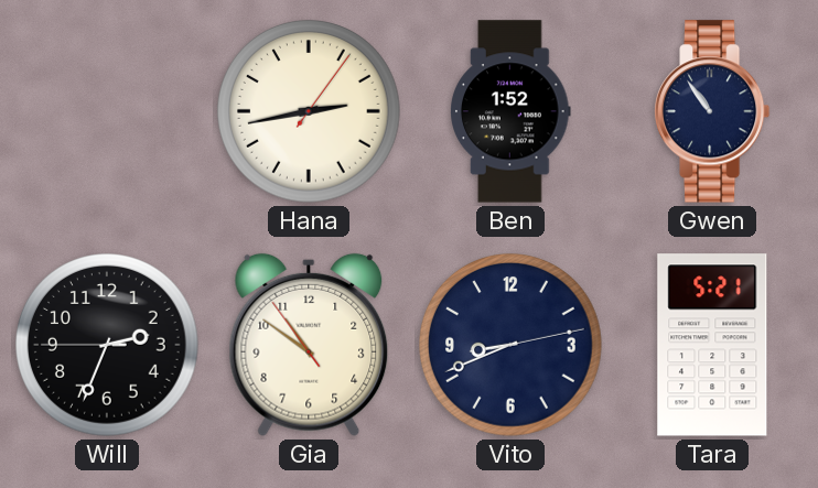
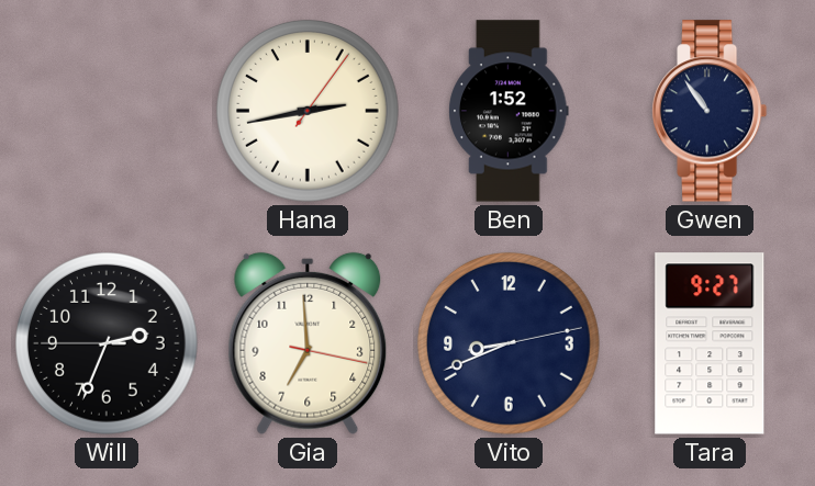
Gia: 10:50 -> 6:59 (308, 343)
Tara: 5:21 -> 9:27 (710, 343)
